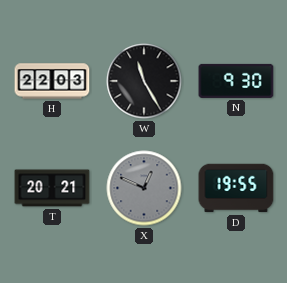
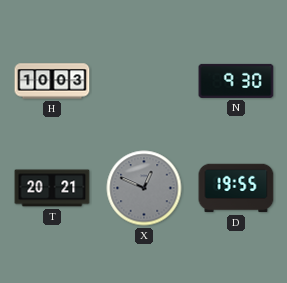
H: 22:03 -> 10:03 (52, 81)
W: 11:25 -> none (144, 81)
